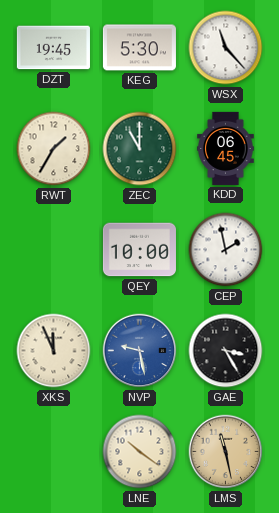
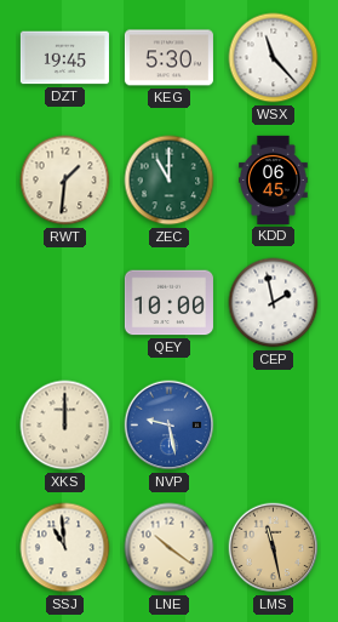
RWT: 1:35 -> 1:31 (65, 181)
XKS: 11:56 -> 12:00 (65, 426)
GAE: 3:25 -> none (226, 351)
SSJ: none -> 10:59 (65, 548)
